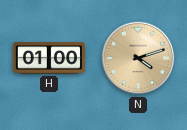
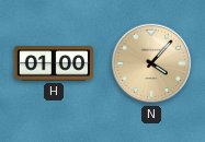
N: 4:12 -> 4:07 (151, 63)
